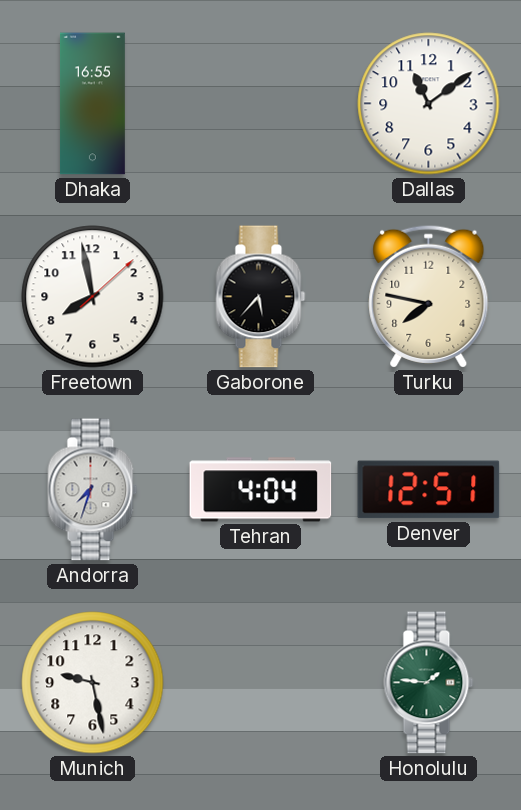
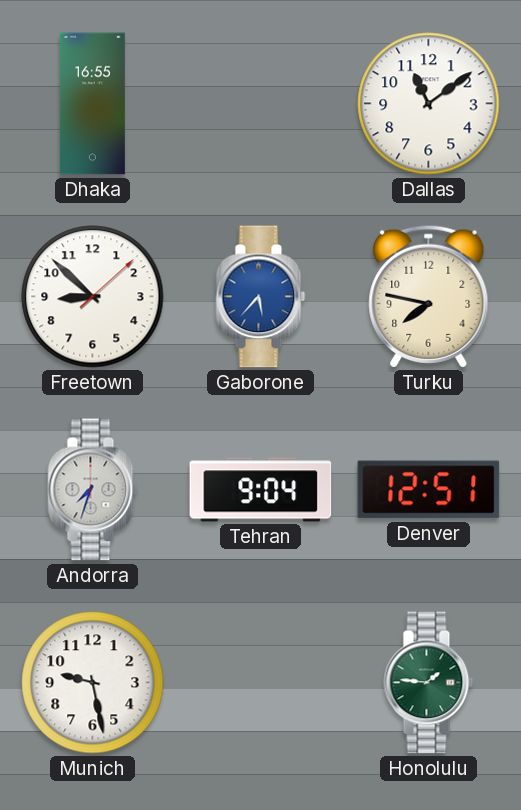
Freetown: 7:58 -> 8:52 (93, 297)
Gaborone dial: black -> blue (261, 297)
Tehran: 4:04 -> 9:04 (261, 490)
